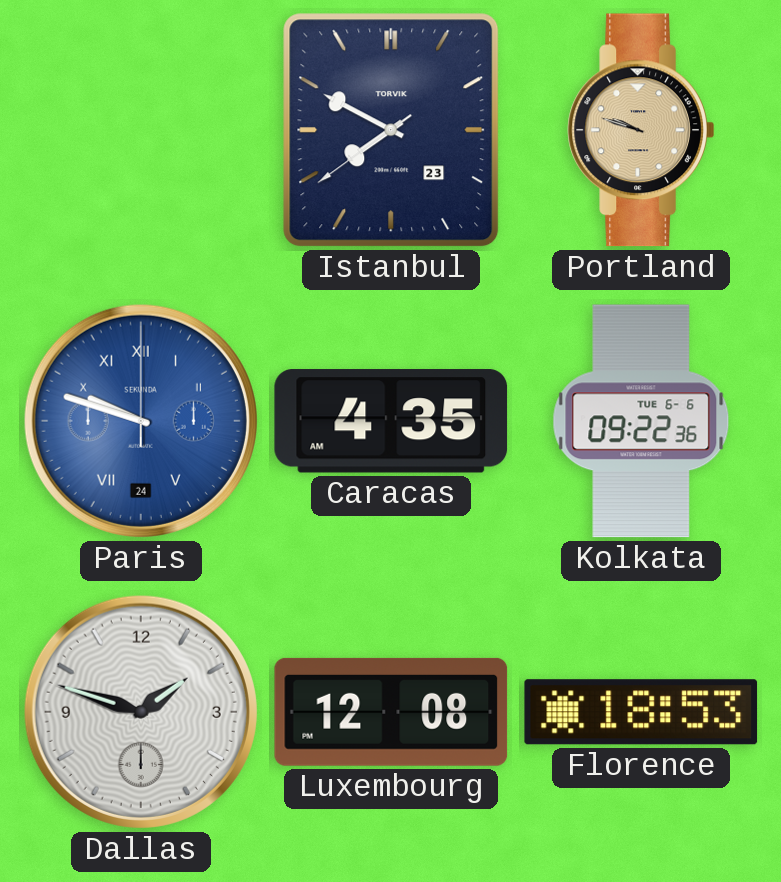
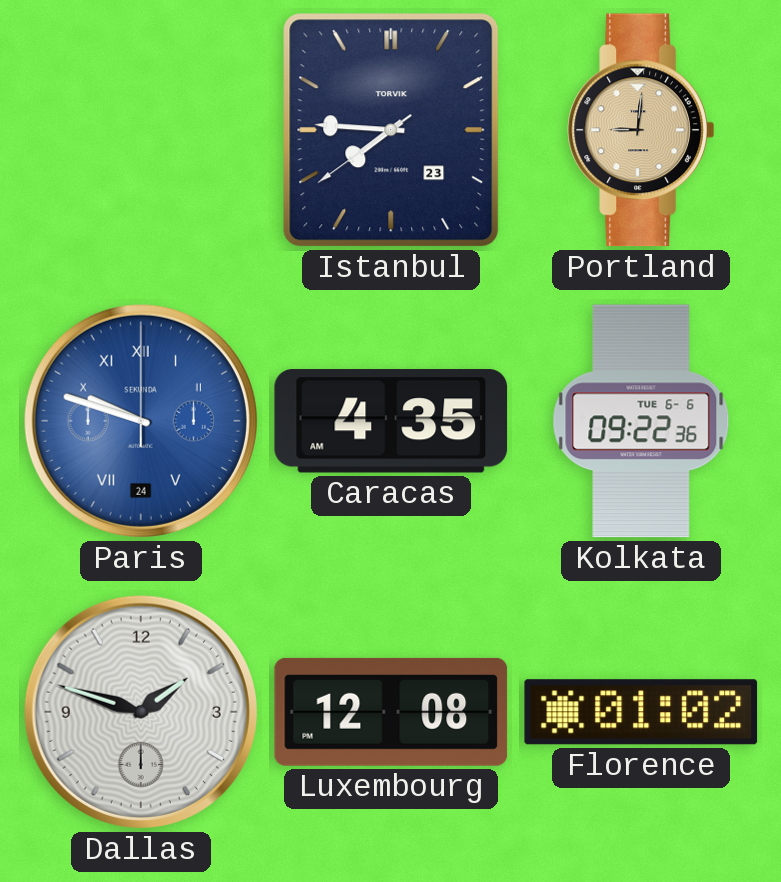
Istanbul: 7:49 -> 7:45 (391, 130)
Portland: 9:48 -> 9:01 (641, 130)
Florence: 18:53 -> 01:02 (641, 712)
